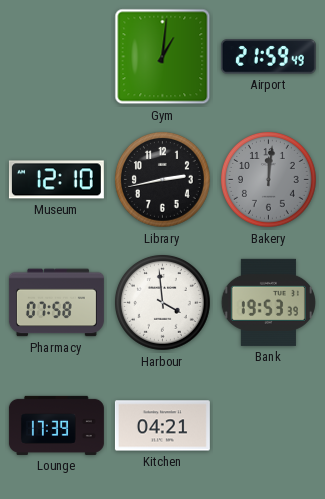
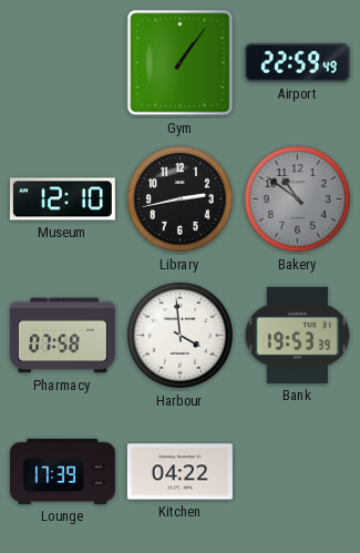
Gym: 1:01 -> 1:06 (181, 63)
Airport: 21:59 -> 22:59 (297, 63)
Bakery: 12:01 -> 10:51 (298, 199)
Kitchen: 04:21 -> 04:22 (179, 472)
